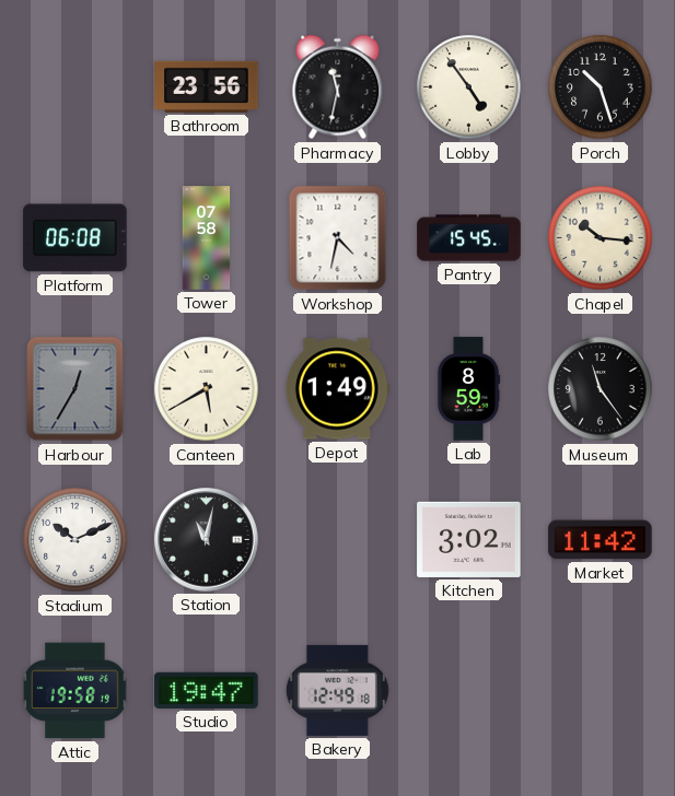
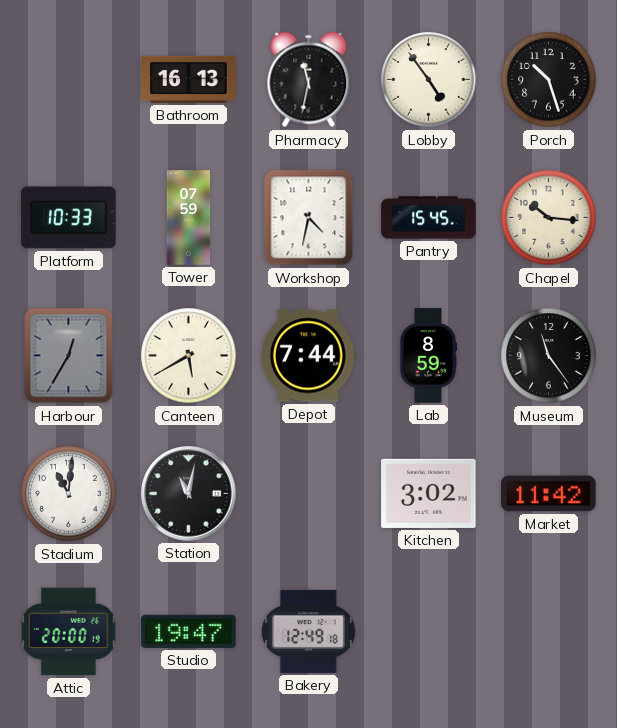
Bathroom: 23:56 -> 16:13 (189, 79)
Platform: 06:08 -> 10:33 (69, 218)
Tower: 07:58 -> 07:59 (189, 218)
Depot: 1:49 -> 7:44 (308, 356)
Stadium: 10:11 -> 11:01 (69, 494)
Attic: 19:58 -> 20:00 (69, 632)
